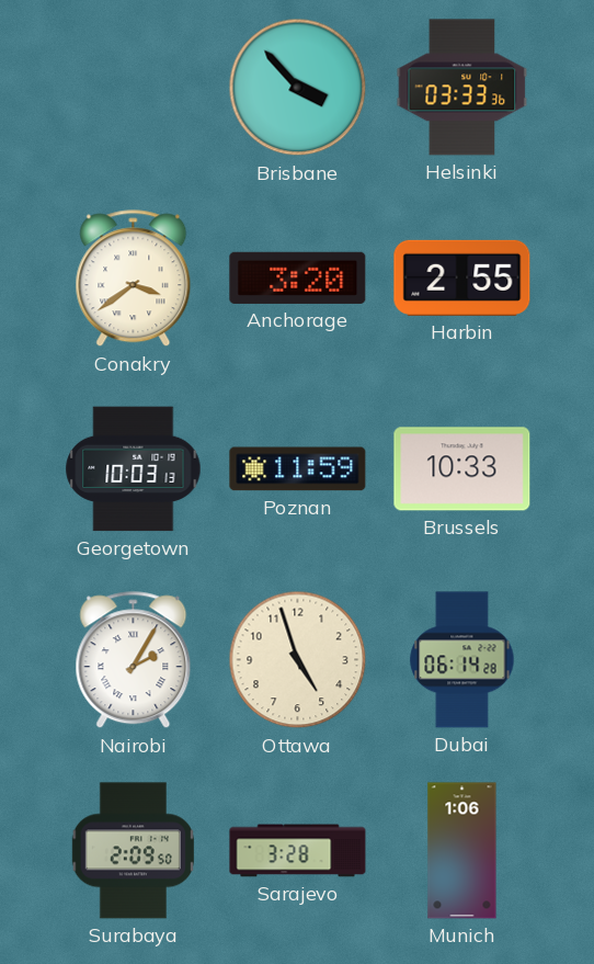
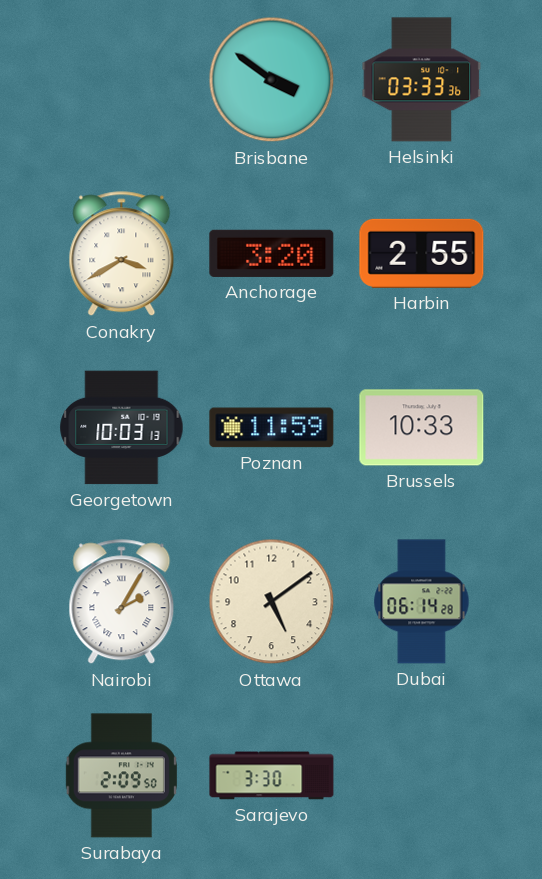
Brisbane: 3:53 -> 3:51 (272, 80)
Conakry: 3:39 -> 3:40 (122, 254)
Ottawa: 4:57 -> 5:09 (272, 602)
Sarajevo: 3:28 -> 3:30 (272, 776)
Munich: 1:06 -> none (462, 851)
